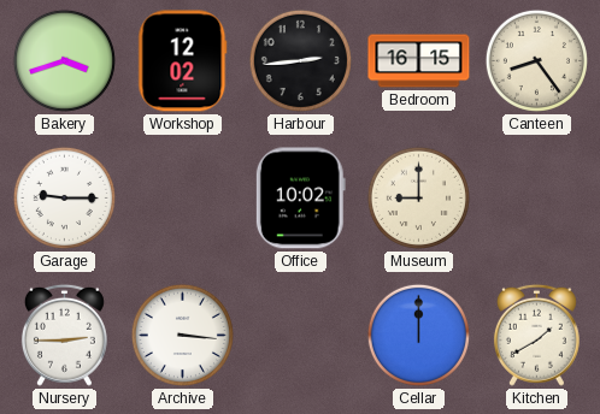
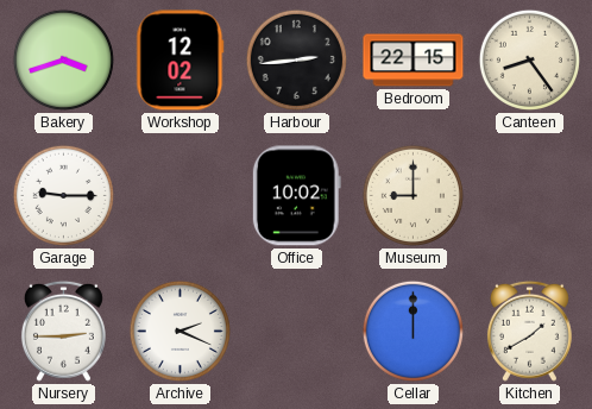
Bedroom: 16:15 -> 22:15 (414, 61)
Archive: 3:16 -> 2:19 (180, 331)
